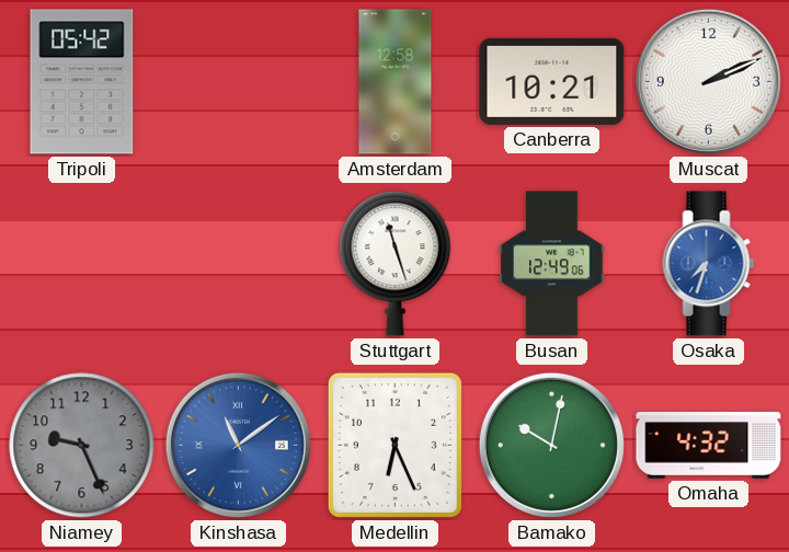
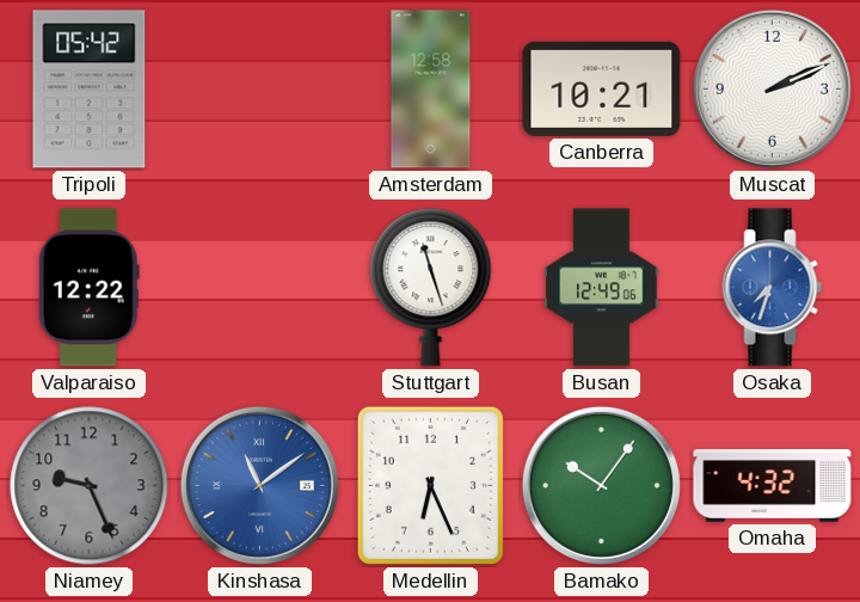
Valparaiso: none -> 12:22 (88, 288)
Bamako: 10:02 -> 10:06 (601, 485)
